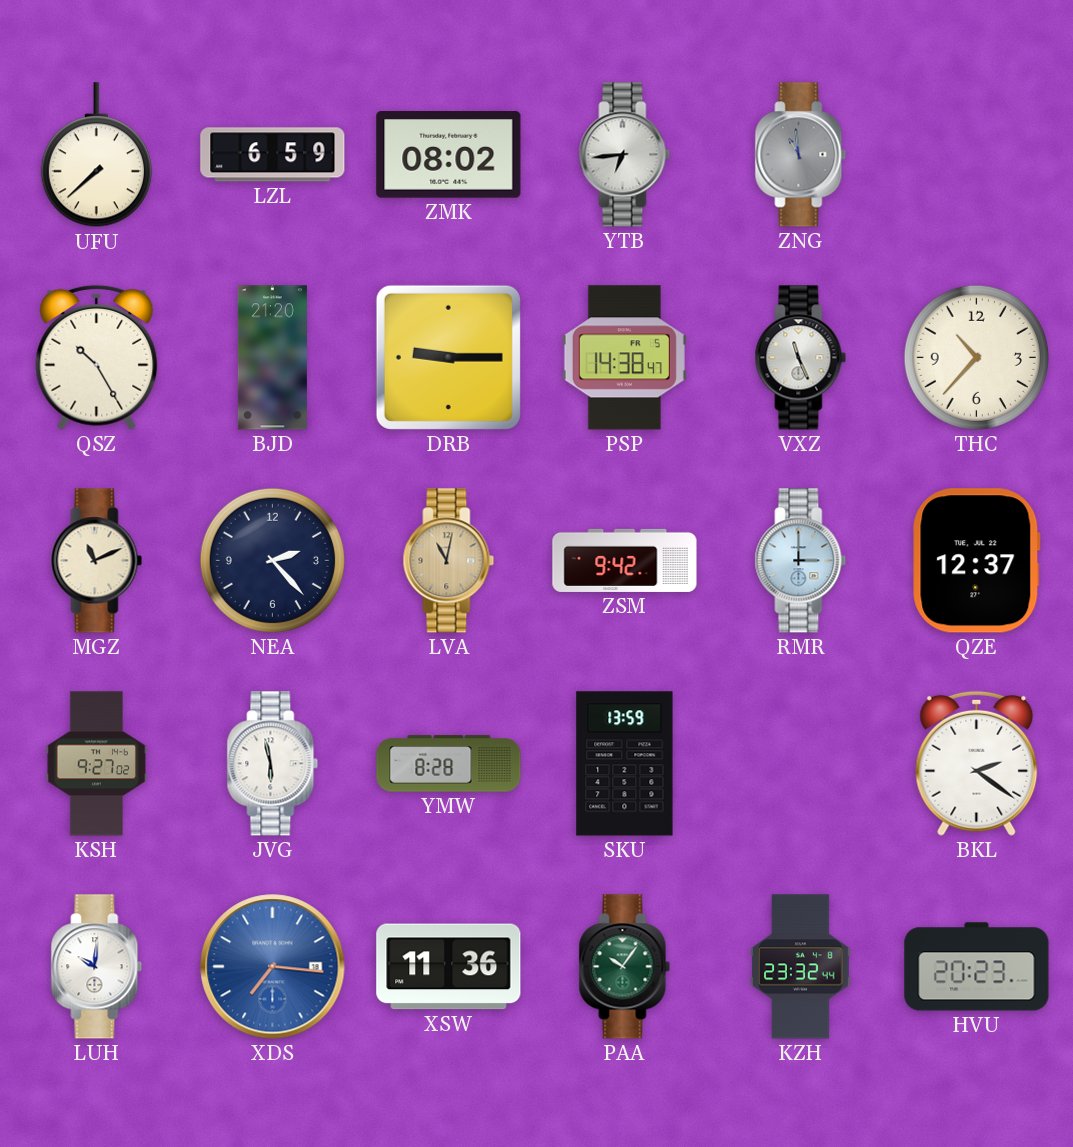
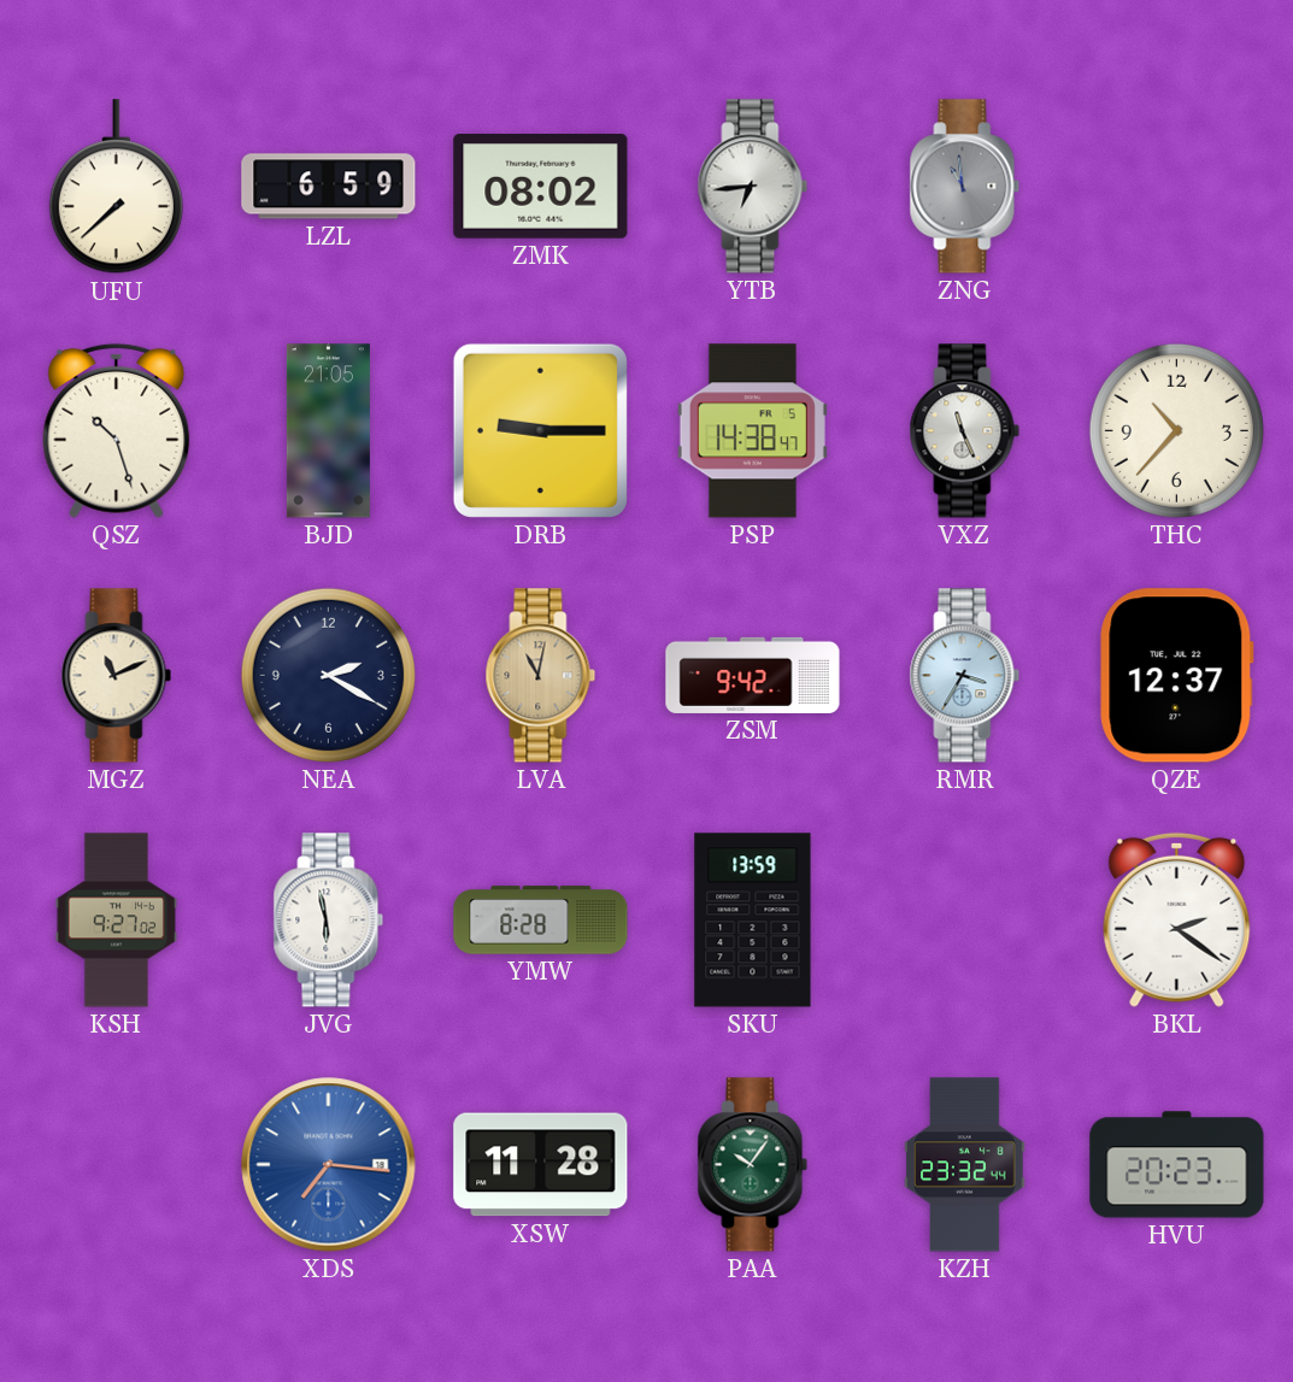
QSZ: 10:25 -> 10:27 (117, 430)
BJD: 21:20 -> 21:05 (328, 431)
NEA: 2:23 -> 2:20 (328, 675)
RMR: 3:00 -> 3:35 (965, 676)
LUH: 10:01 -> none (97, 967)
XSW: 11:36 -> 11:28 (541, 1165)
